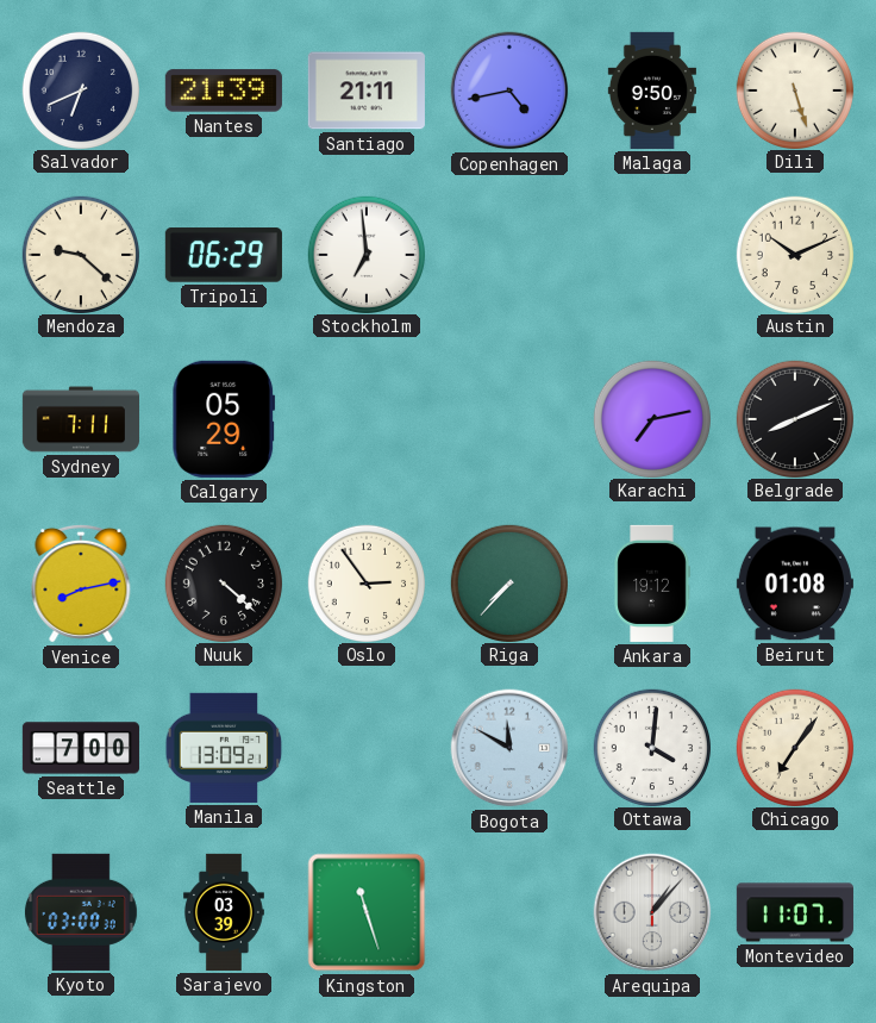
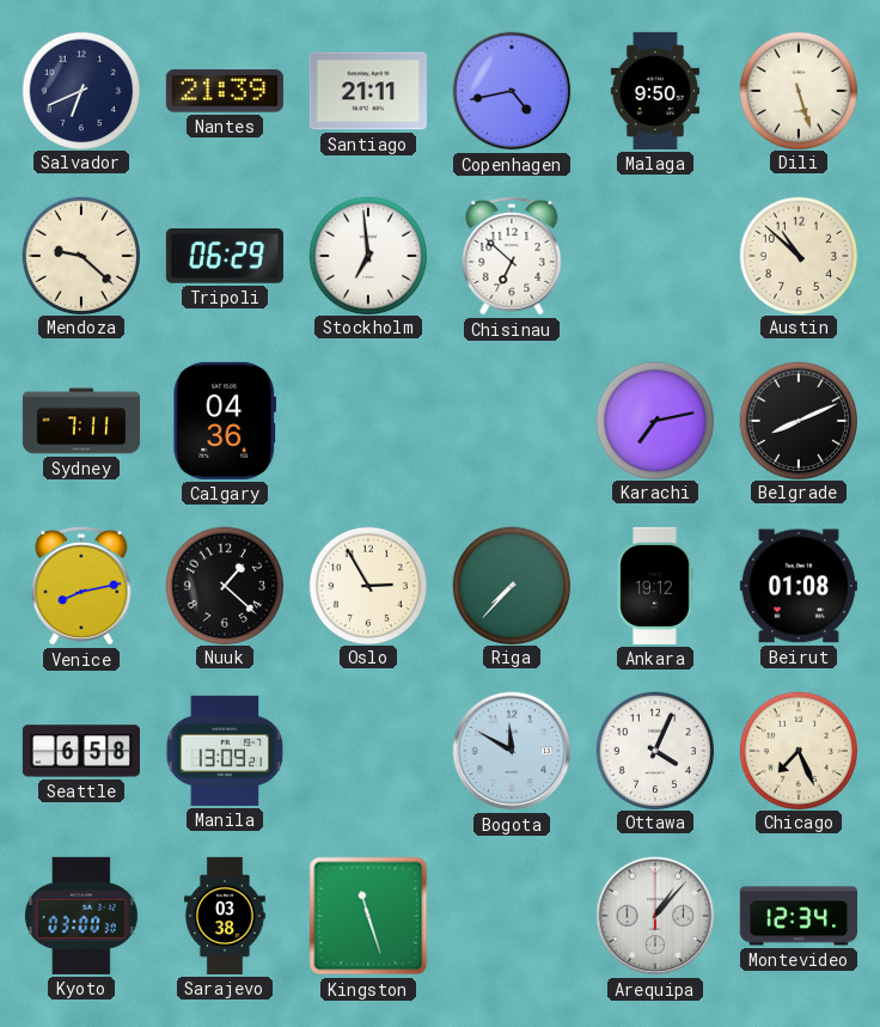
Chisinau: none -> 6:52 (512, 256)
Austin: 10:11 -> 10:52 (797, 255)
Calgary: 05:29 -> 04:36 (225, 421)
Nuuk: 4:22 -> 1:22 (224, 585)
Oslo: 2:54 -> 2:55 (367, 585)
Seattle: 7:00 -> 6:58 (81, 751)
Ottawa: 4:01 -> 4:04 (654, 750)
Chicago: 7:06 -> 7:26 (797, 750)
Sarajevo: 03:39 -> 03:38 (225, 916)
Montevideo: 11:07 -> 12:34 (799, 916)
